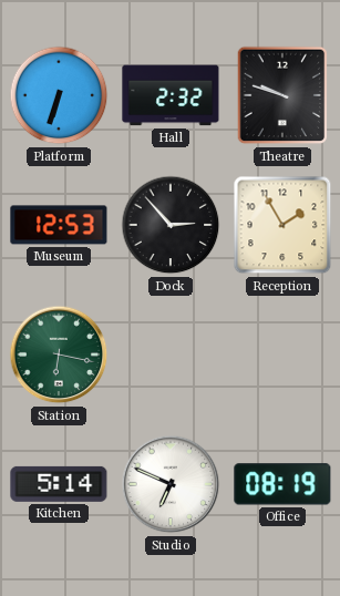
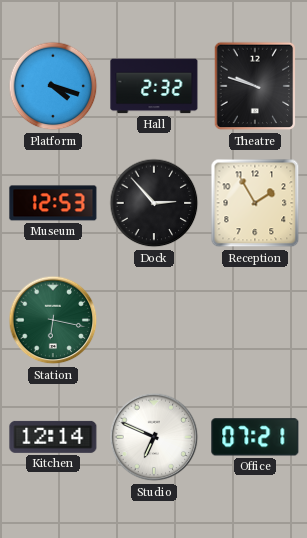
Platform: 6:33 -> 4:18 (53, 86)
Kitchen: 5:14 -> 12:14 (53, 437)
Office: 08:19 -> 07:21 (255, 437)
